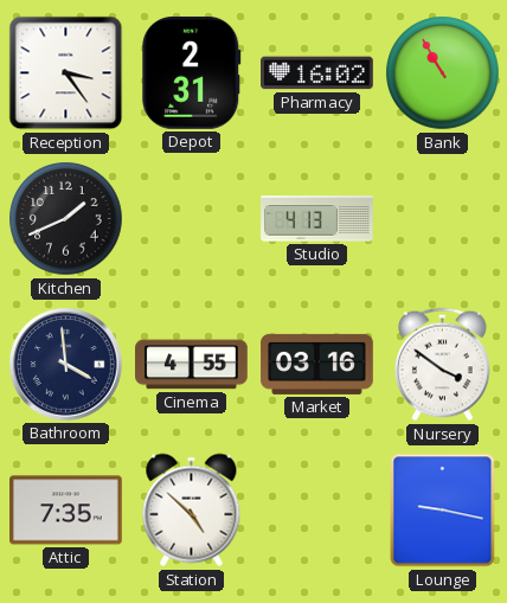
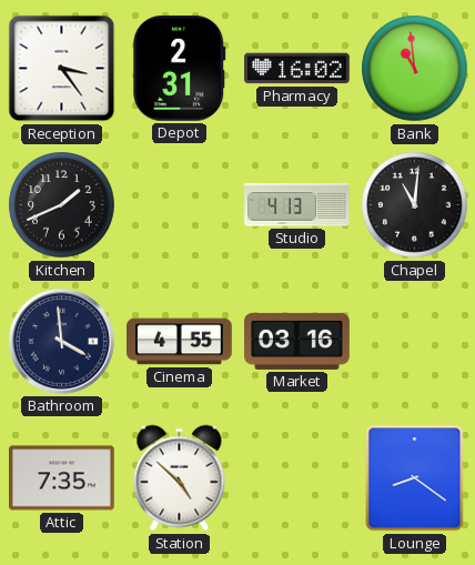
Bank: 10:55 -> 10:59 (415, 69)
Chapel: none -> 11:01 (415, 205)
Nursery: 3:51 -> none (442, 365)
Lounge: 9:17 -> 8:21 (415, 478)
